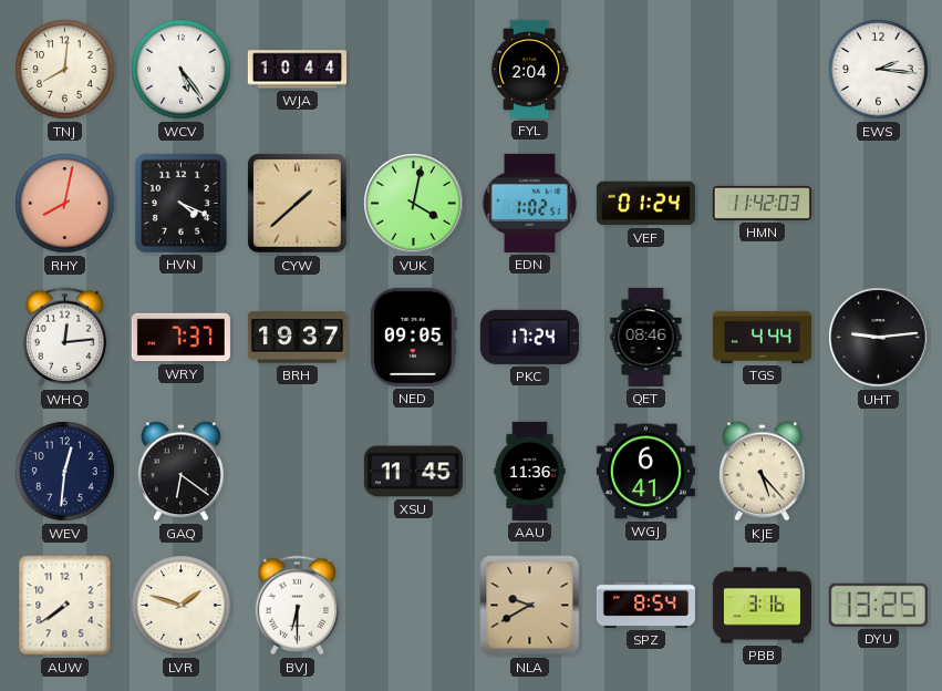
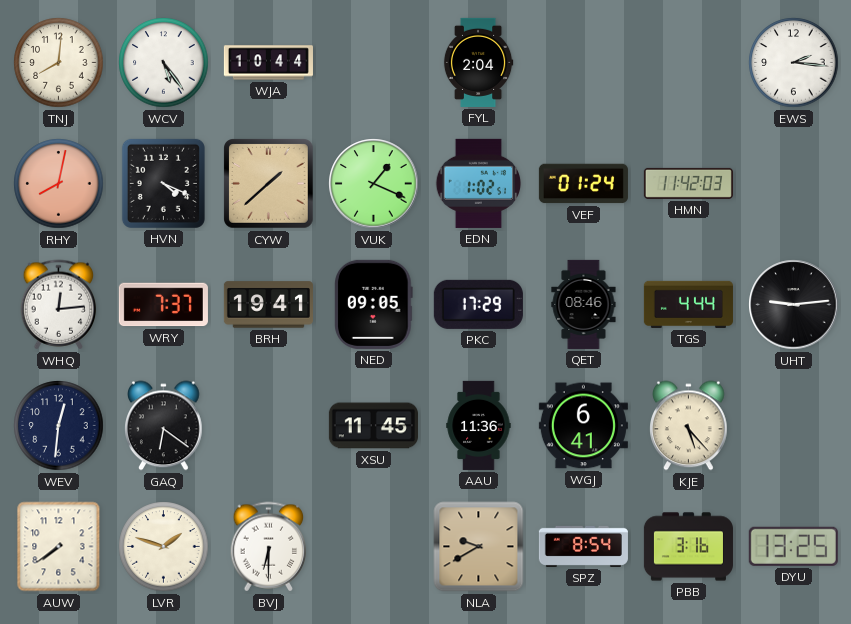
VUK: 4:02 -> 1:19 (374, 184)
BRH: 19:37 -> 19:41 (268, 305)
PKC: 17:24 -> 17:29 (478, 304)
